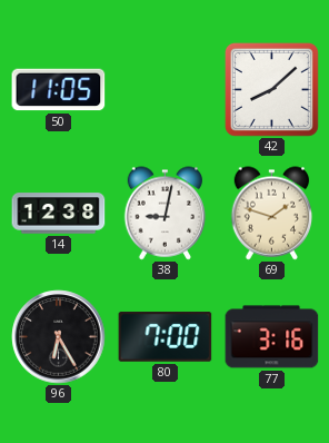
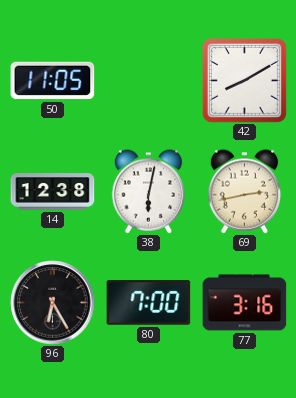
42: 8:08 -> 8:10 (244, 80)
38: 9:02 -> 6:02 (149, 192)
69: 1:48 -> 2:43 (245, 192)
